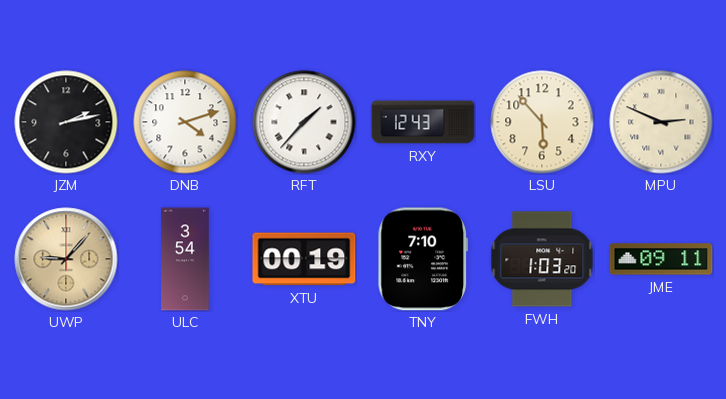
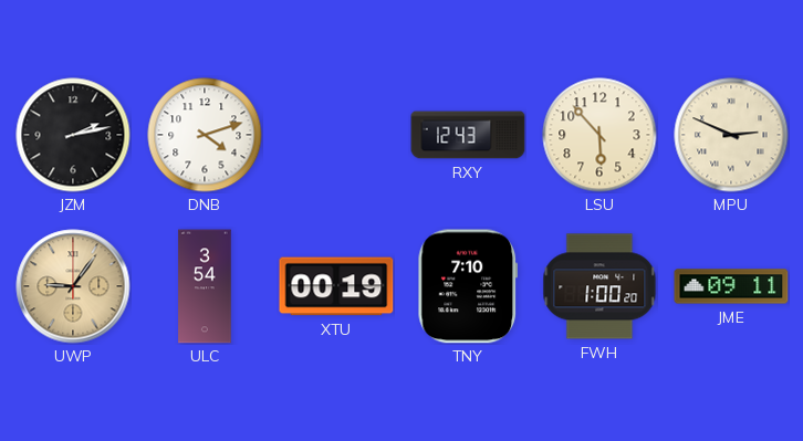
RFT: 1:37 -> none (304, 122)
UWP: 9:07 -> 9:06 (73, 286)
FWH: 1:03 -> 1:00 (599, 286)
